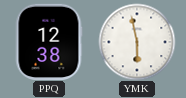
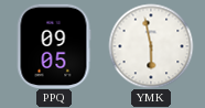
PPQ: 12:38 -> 09:05 (54, 45)
